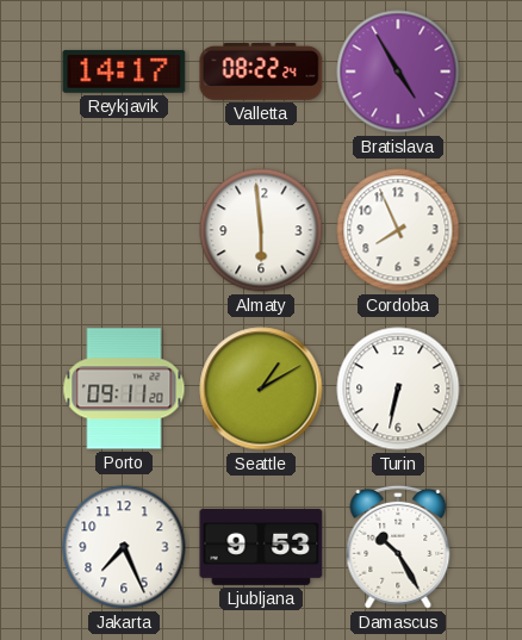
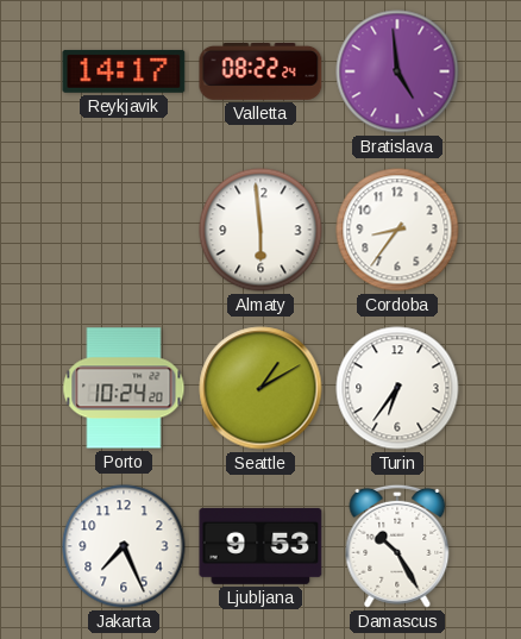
Bratislava: 4:55 -> 4:59 (397, 71)
Cordoba: 7:56 -> 8:36 (397, 230)
Porto: 09:11 -> 10:24 (124, 388)
Turin: 6:32 -> 6:36 (397, 388)
